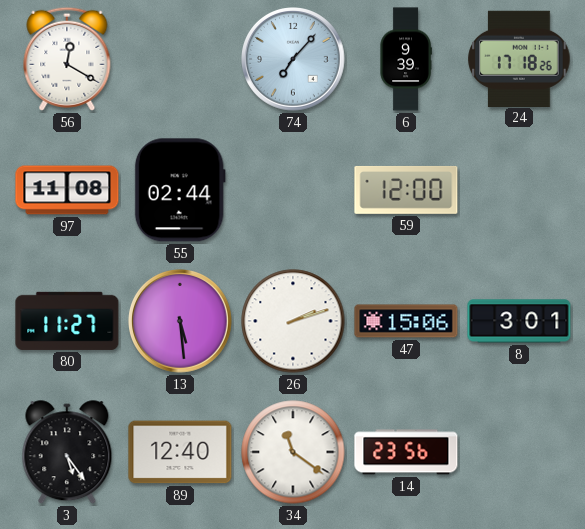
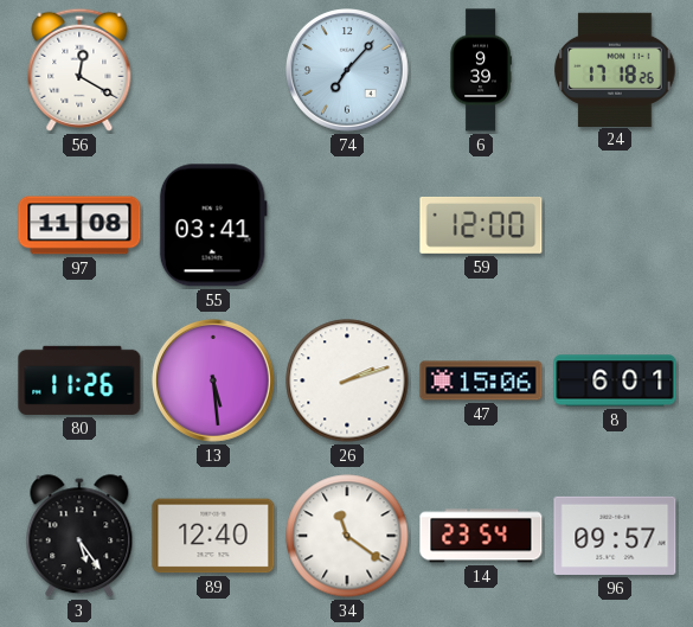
55: 02:44 -> 03:41 (213, 225)
80: 11:27 -> 11:26 (79, 380)
8: 3:01 -> 6:01 (615, 380)
14: 23:56 -> 23:54 (481, 536)
96: none -> 09:57 (615, 536)
